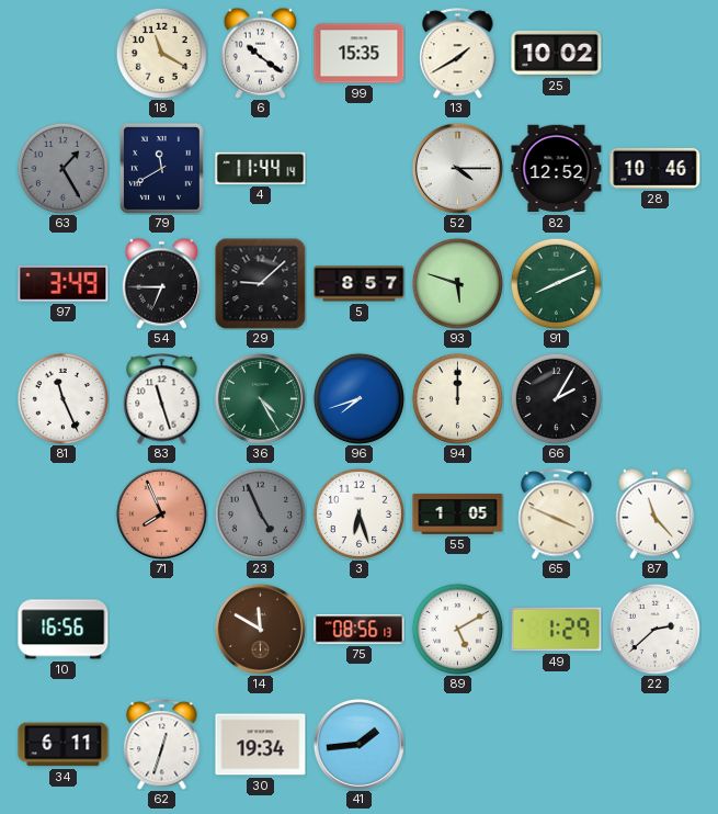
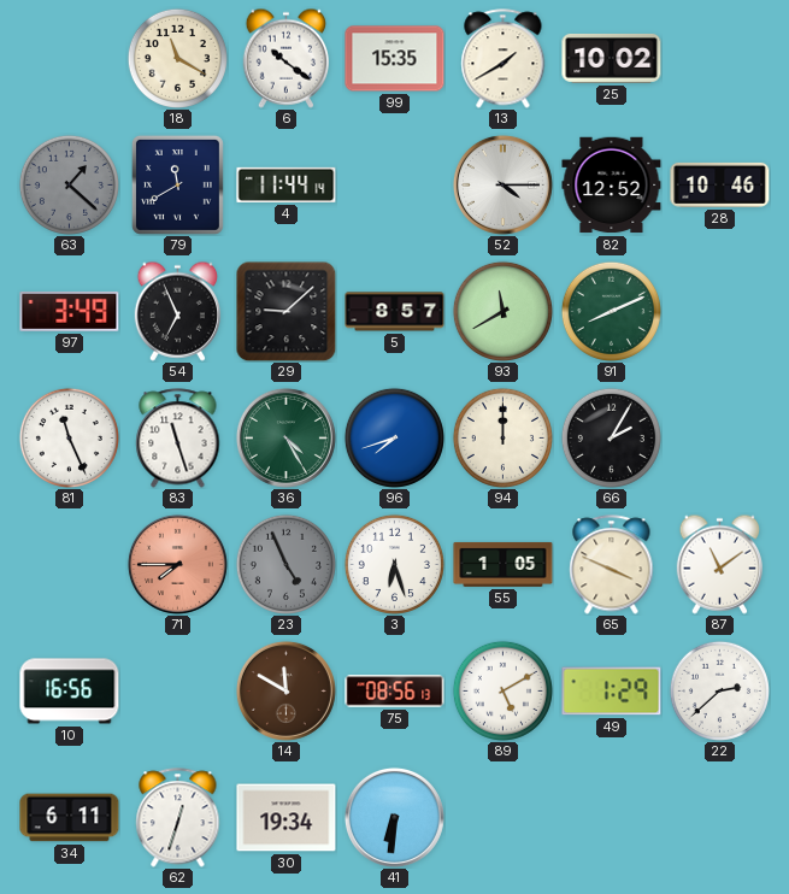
63: 1:25 -> 1:22 (69, 184)
54: 6:45 -> 6:56 (178, 311)
93: 5:48 -> 11:40 (502, 311)
71: 7:56 -> 7:45 (177, 564)
87: 11:23 -> 11:09 (720, 564)
41: 1:44 -> 6:31 (394, 817)
